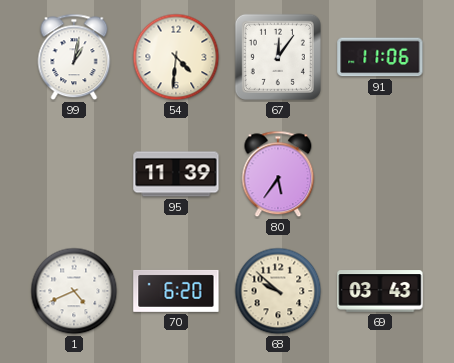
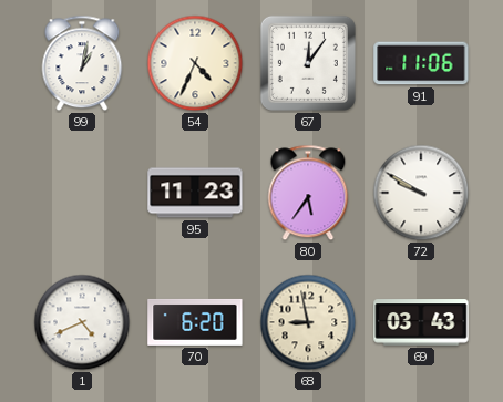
54: 4:31 -> 4:34 (195, 63)
95: 11:39 -> 11:23 (195, 193)
72: none -> 9:50 (421, 193)
68: 9:52 -> 8:58 (308, 322)
